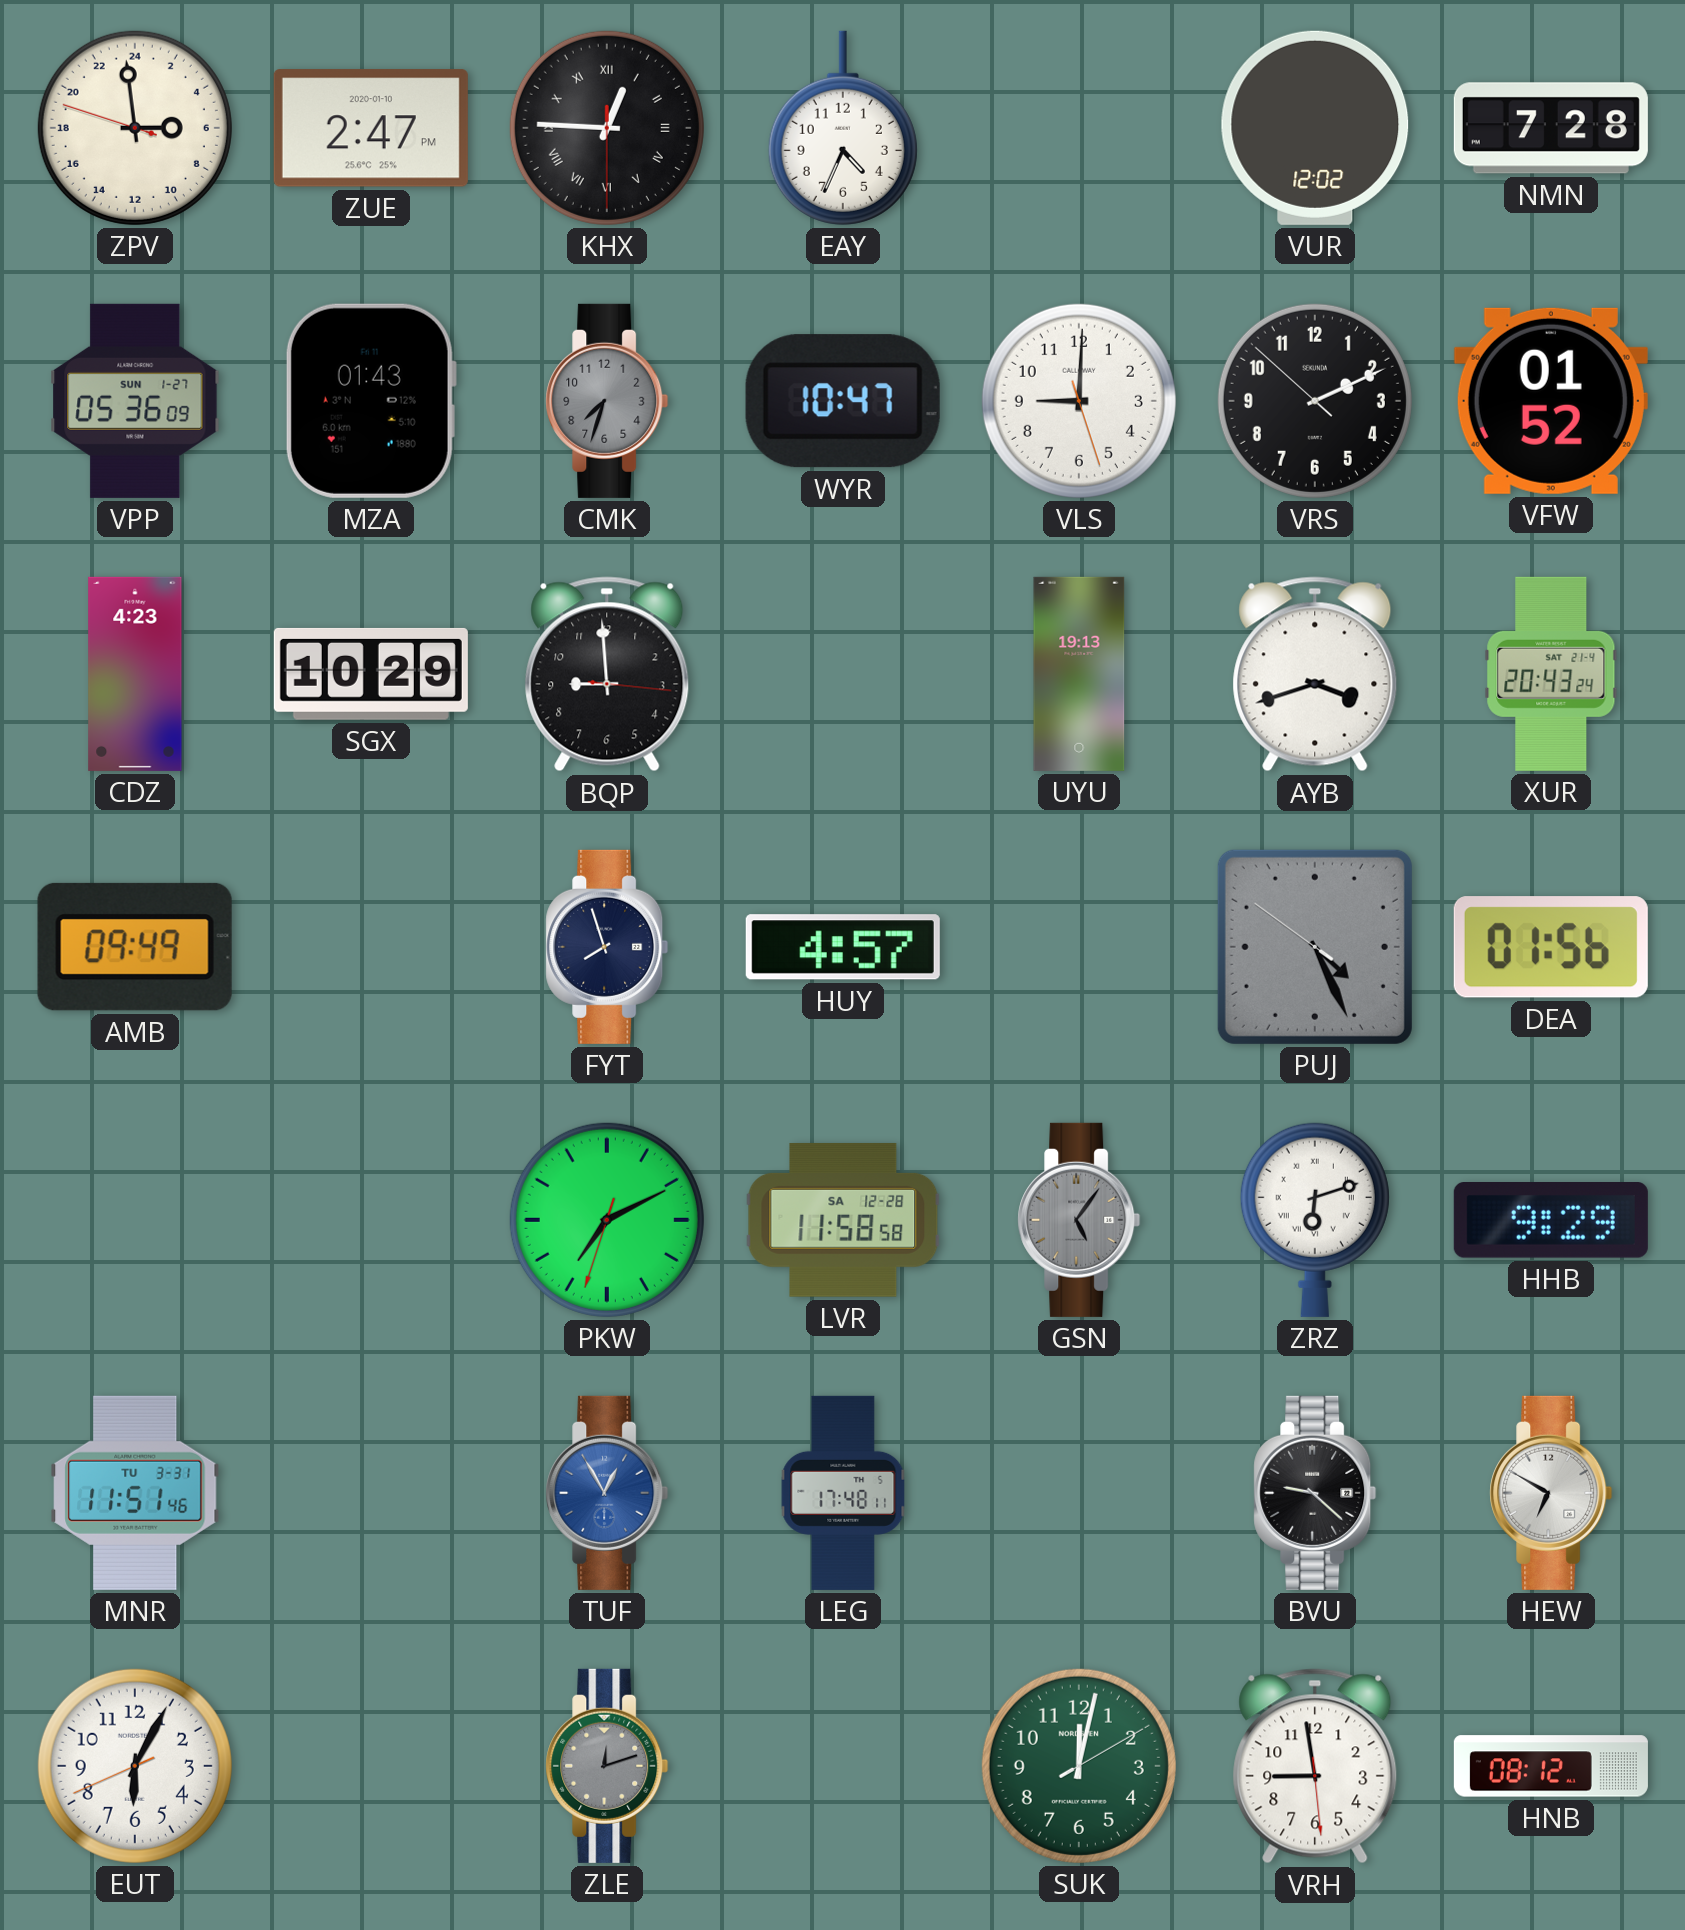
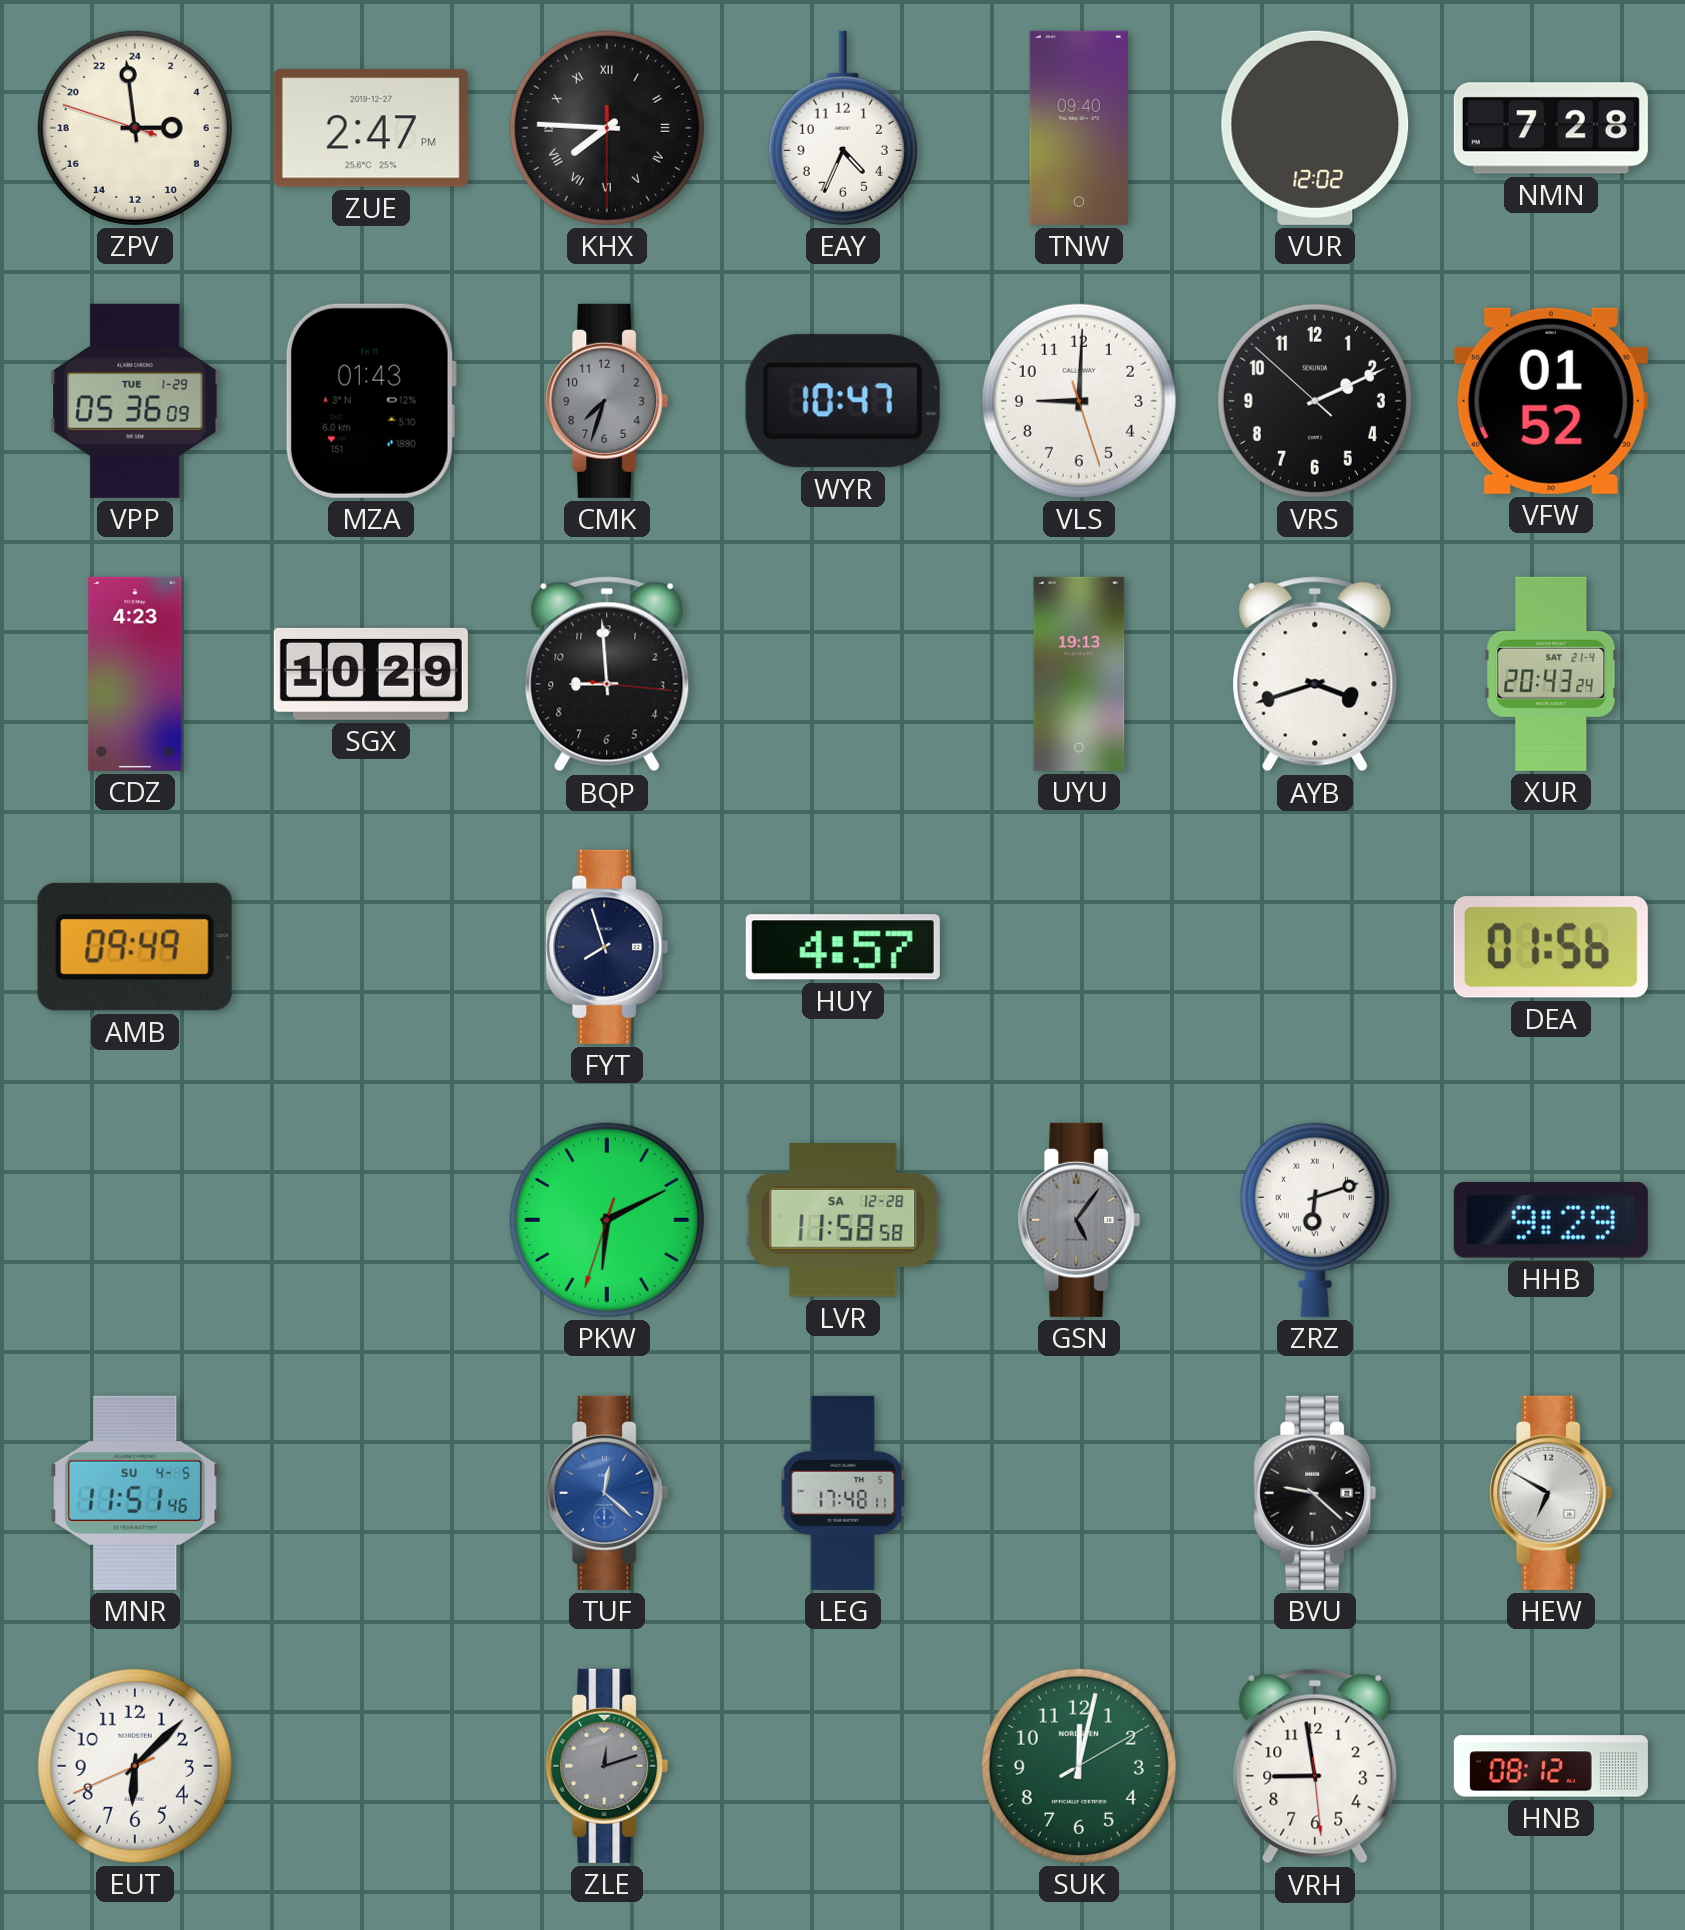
ZUE date: 2020-01-10 -> 2019-12-27 (371, 128)
KHX: 12:45 -> 7:45 (607, 128)
TNW: none -> 09:40 (1079, 128)
VPP date: SUN 1-27 -> TUE 1-29 (135, 401)
PUJ: 4:25 -> none (1315, 947)
PKW: 7:10 -> 6:10 (607, 1220)
MNR date: TU 3-31 -> SU 4-5 (135, 1493)
TUF: 12:55 -> 12:22 (607, 1493)
EUT: 6:04 -> 6:07 (135, 1766)
